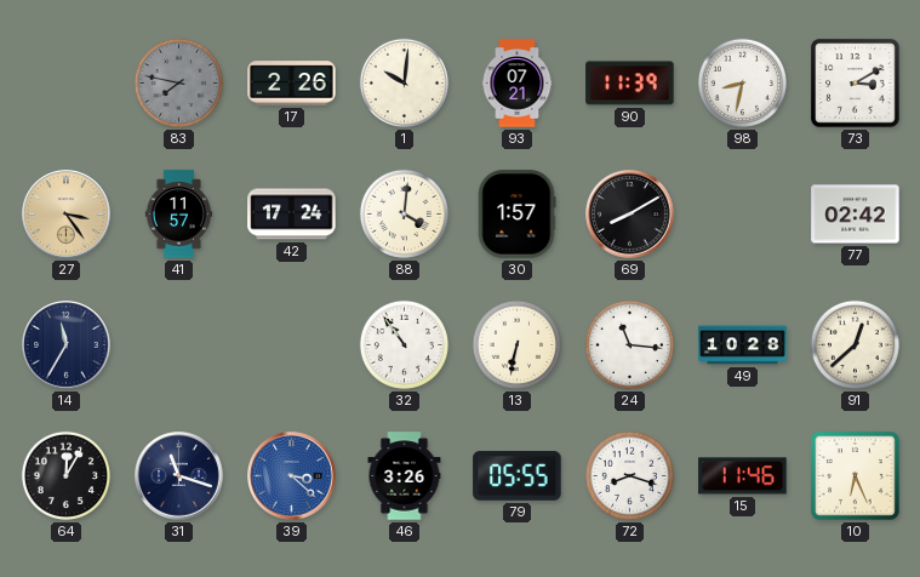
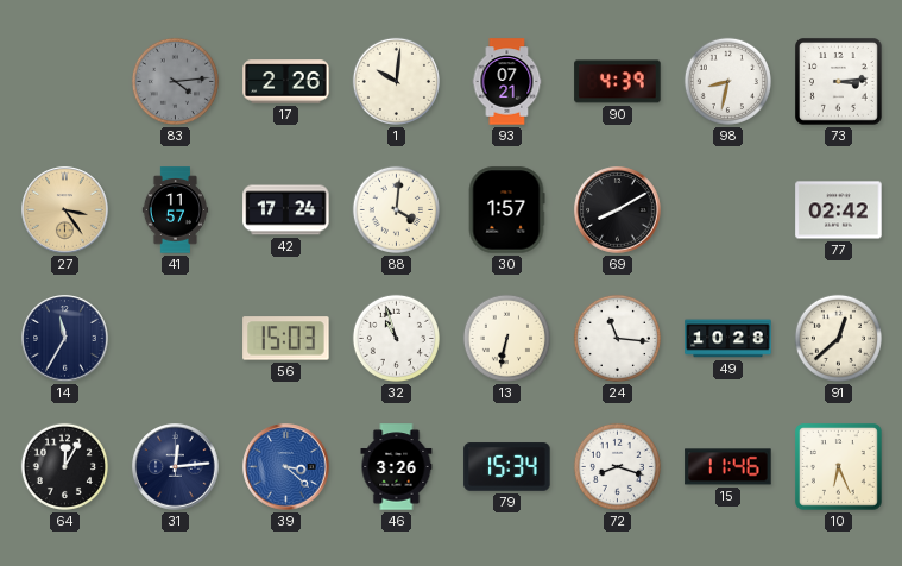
83: 7:47 -> 4:14 (175, 81)
90: 11:39 -> 4:39 (618, 82)
73: 3:10 -> 3:14 (839, 82)
56: none -> 15:03 (286, 339)
32: 10:54 -> 10:57 (396, 338)
31: 11:18 -> 12:14 (176, 467)
79: 05:55 -> 15:34 (507, 467)
